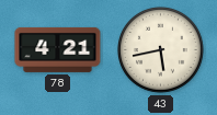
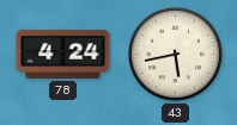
78: 4:21 -> 4:24 (63, 54)
